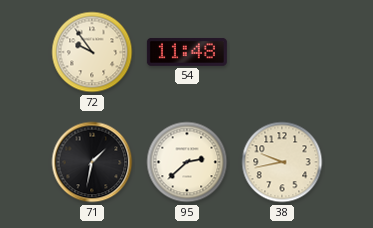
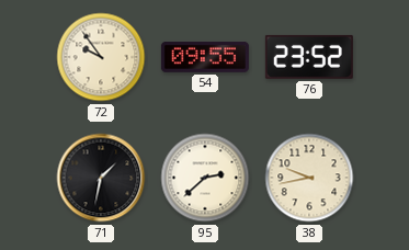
54: 11:48 -> 09:55 (205, 57)
76: none -> 23:52 (309, 57)
